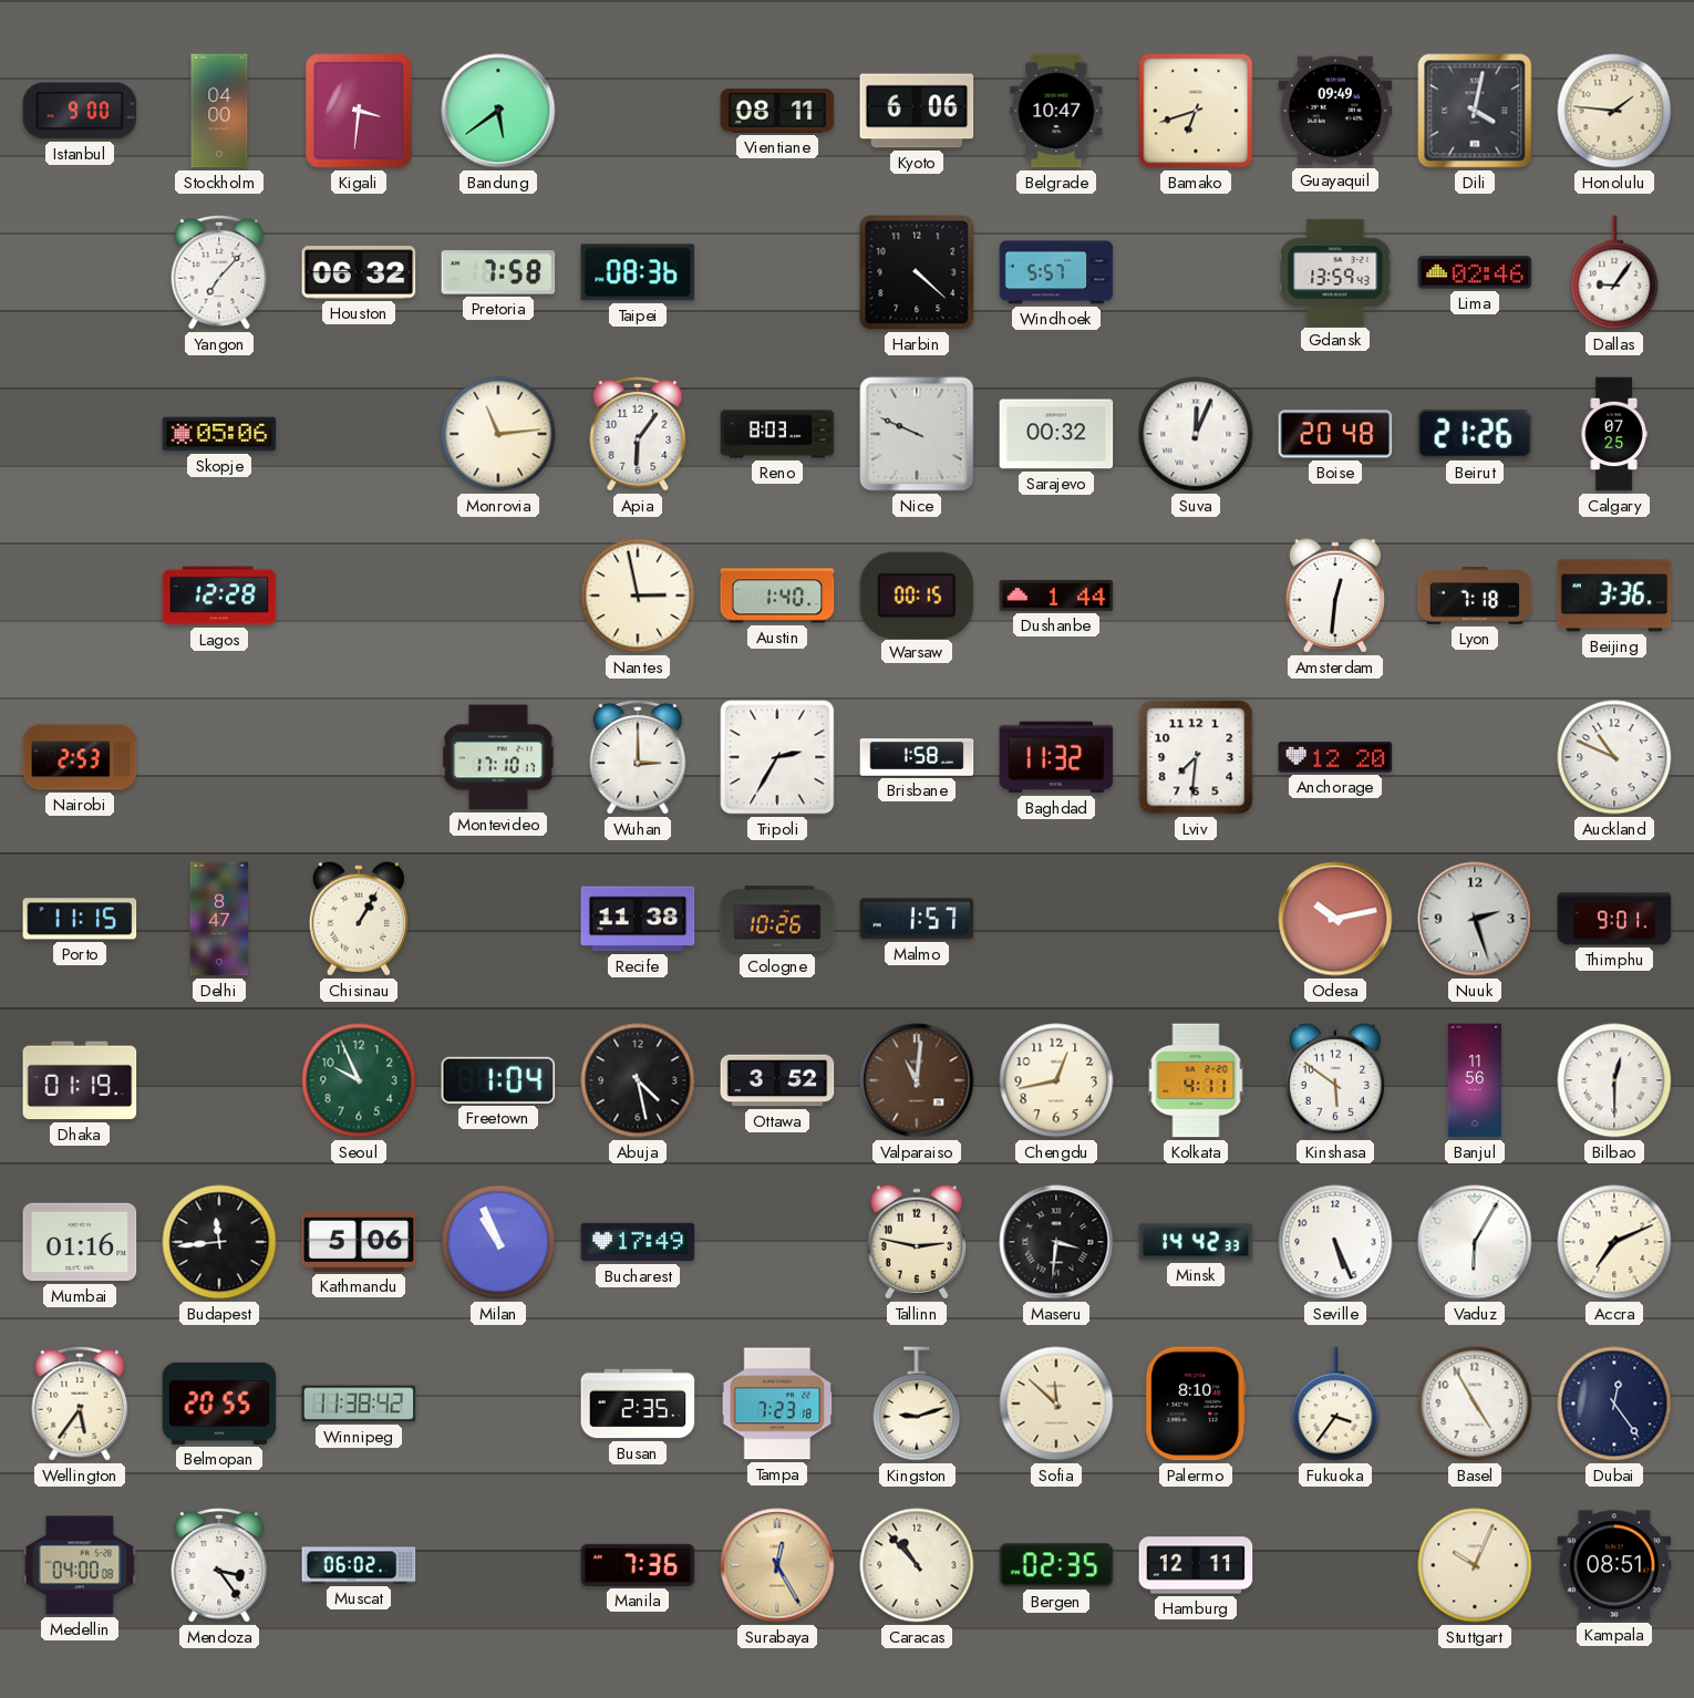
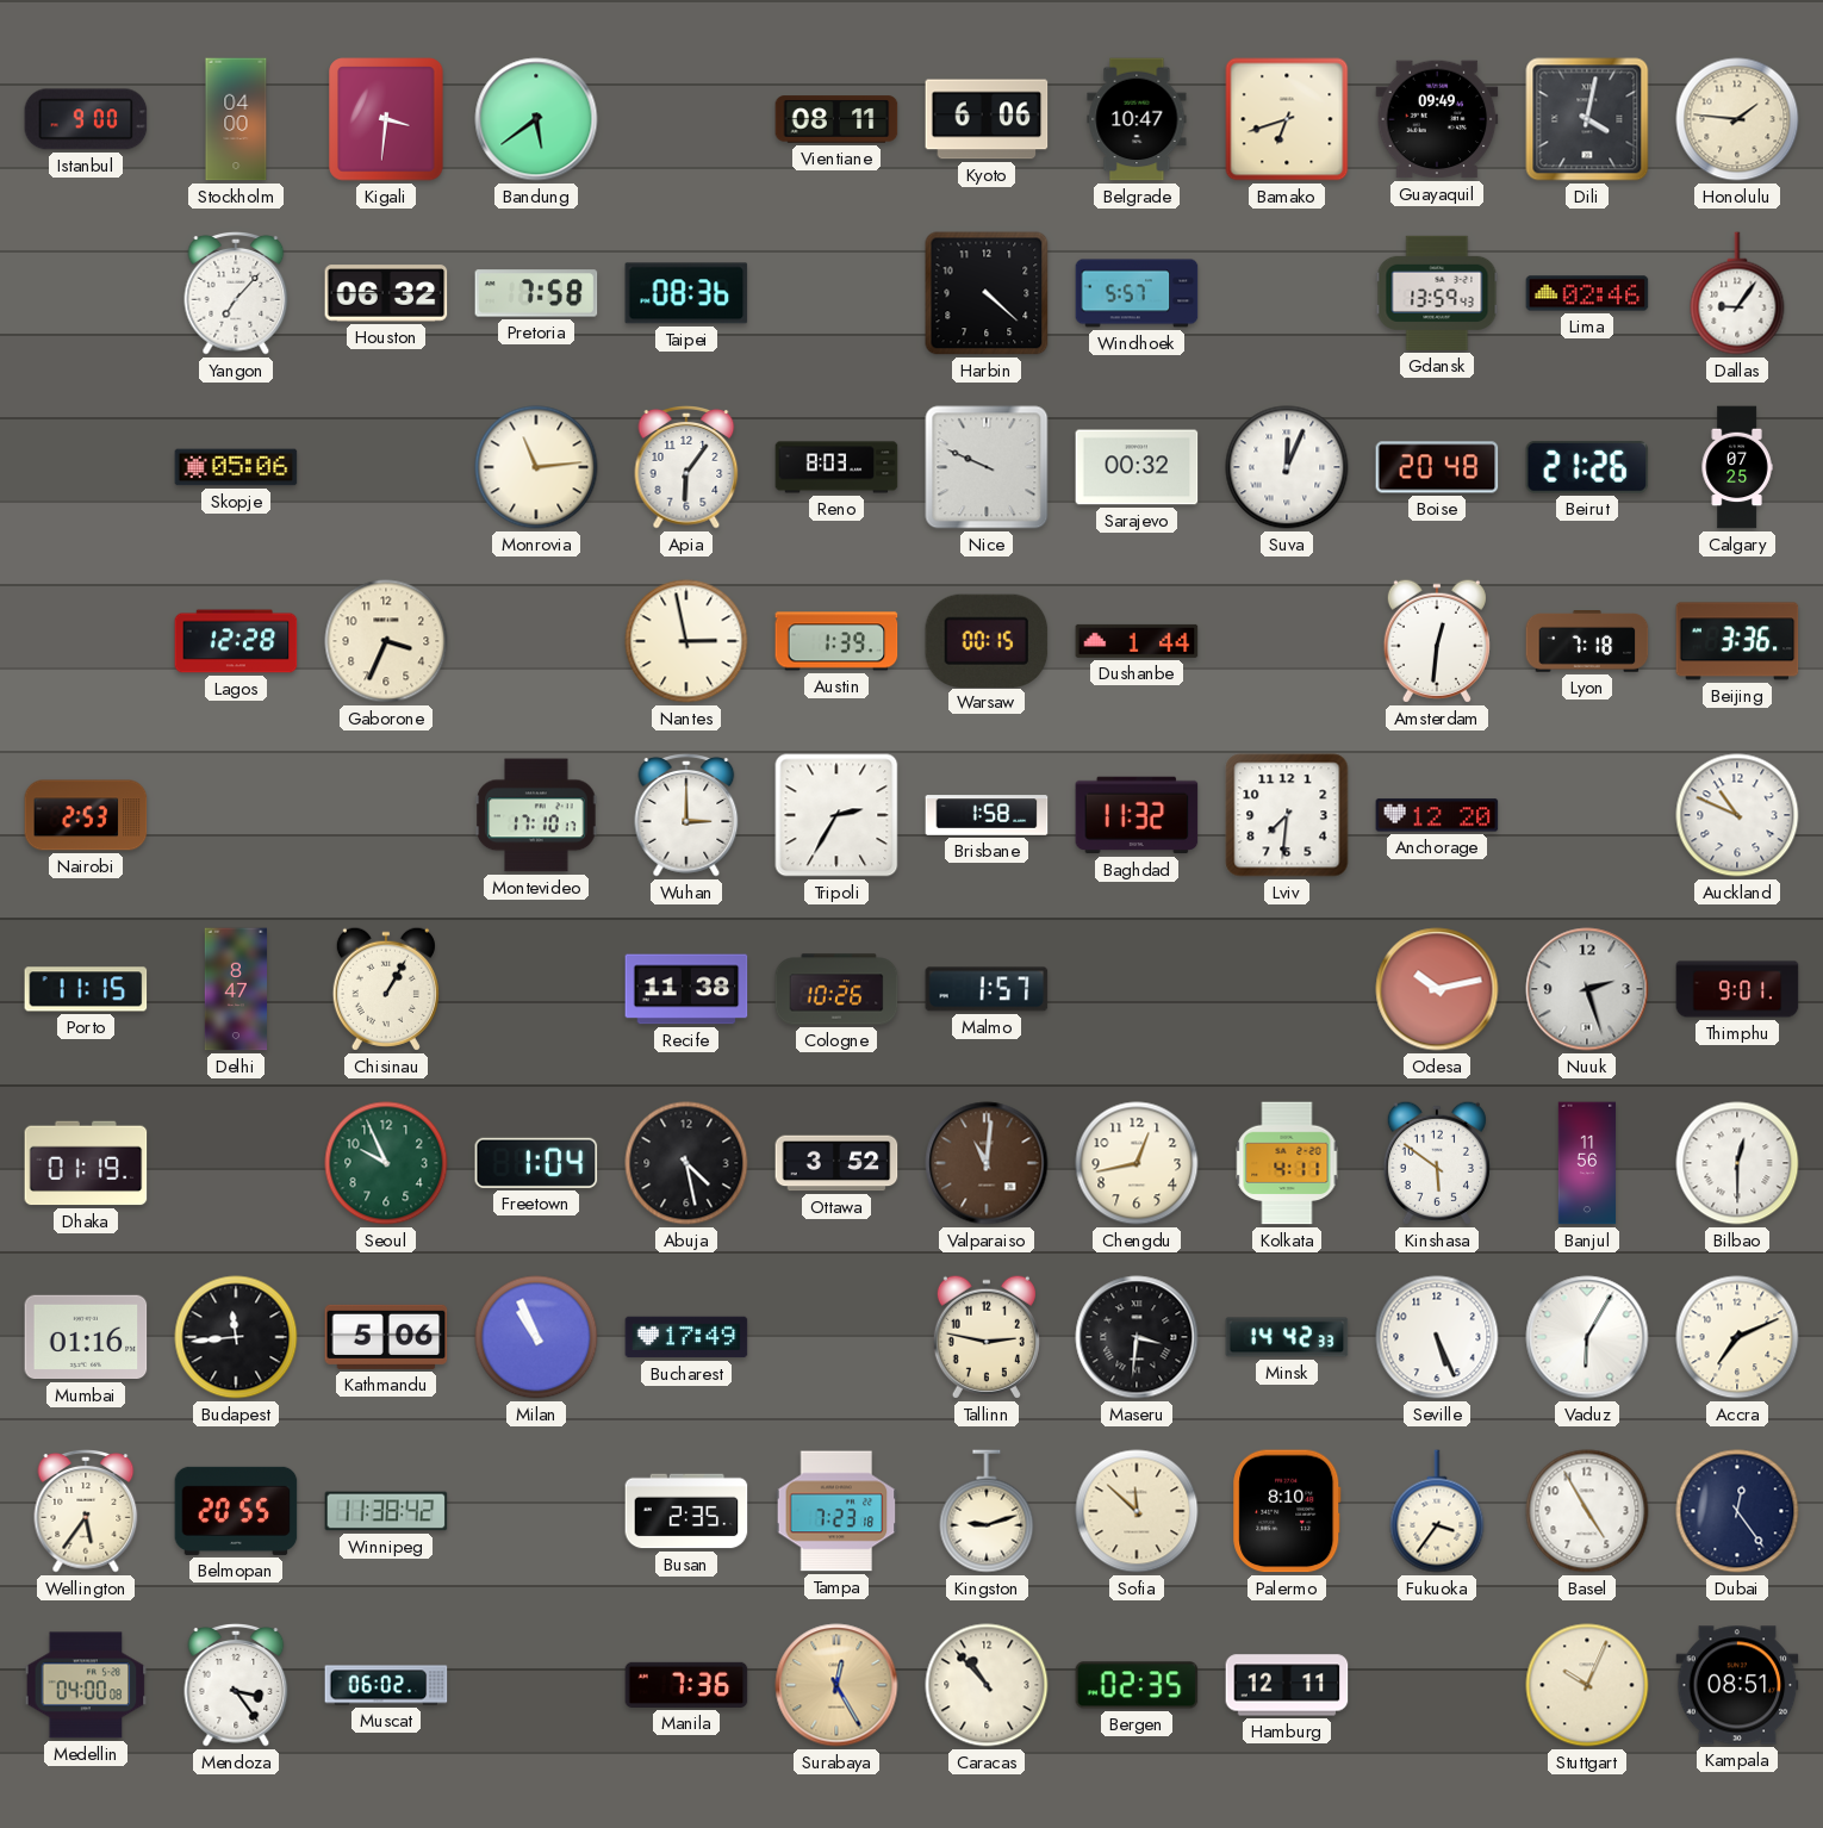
Gaborone: none -> 3:34 (386, 641)
Austin: 1:40 -> 1:39 (836, 641)
